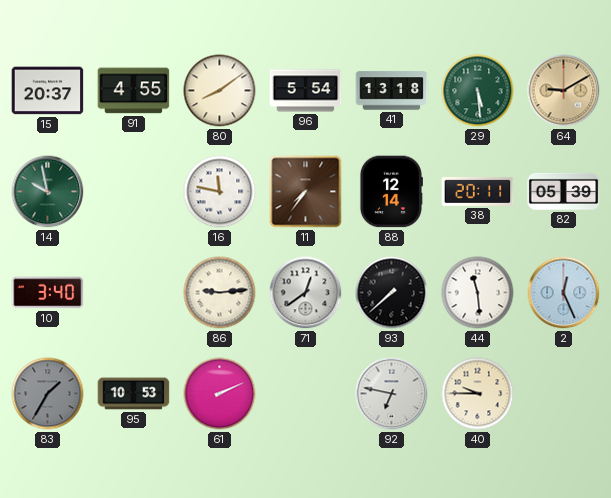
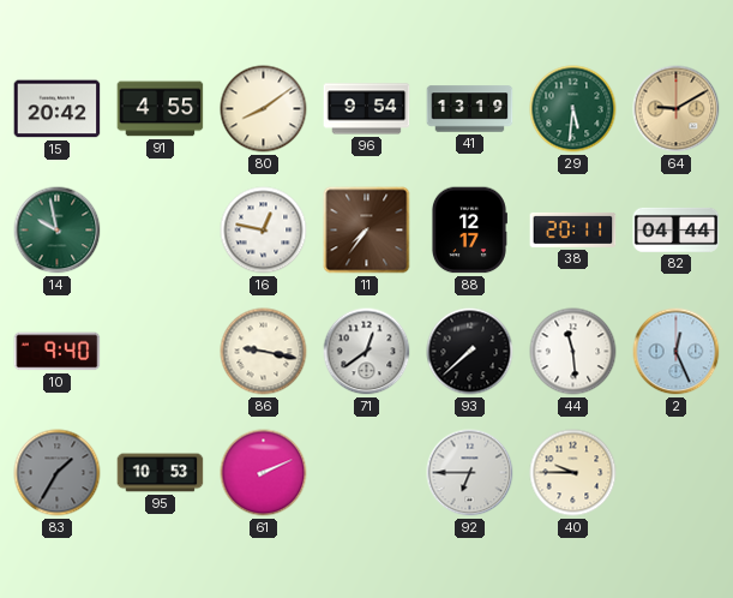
15: 20:37 -> 20:42 (58, 109)
96: 5:54 -> 9:54 (367, 109)
41: 13:18 -> 13:19 (470, 109)
29: 5:29 -> 5:31 (573, 109)
16: 11:47 -> 12:47 (264, 231)
88: 12:14 -> 12:17 (469, 231)
82: 05:39 -> 04:44 (677, 229)
10: 3:40 -> 9:40 (58, 352)
86: 9:14 -> 9:17 (264, 352)
92: 6:47 -> 6:45 (470, 473)
